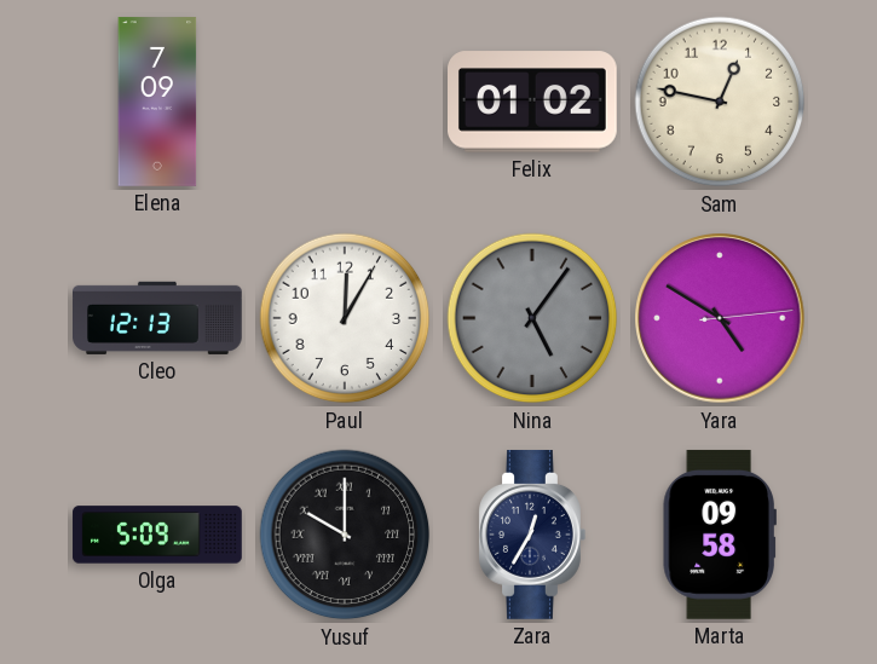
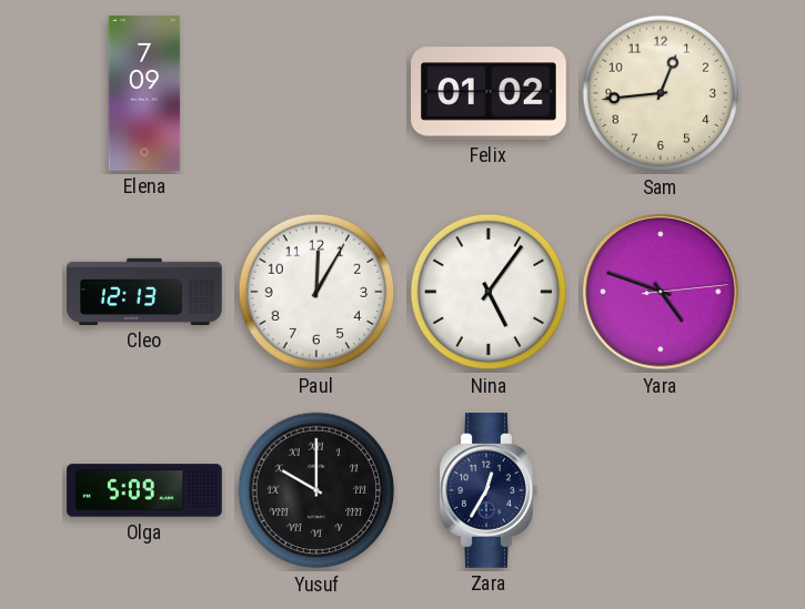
Sam: 12:47 -> 12:44 (661, 93)
Nina dial: grey -> white (489, 292)
Yara: 4:50 -> 4:48 (661, 292)
Marta: 09:58 -> none (720, 535)
